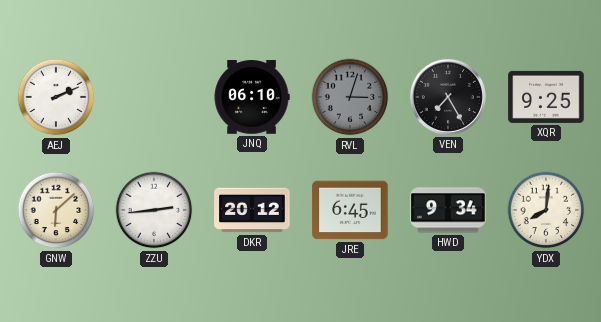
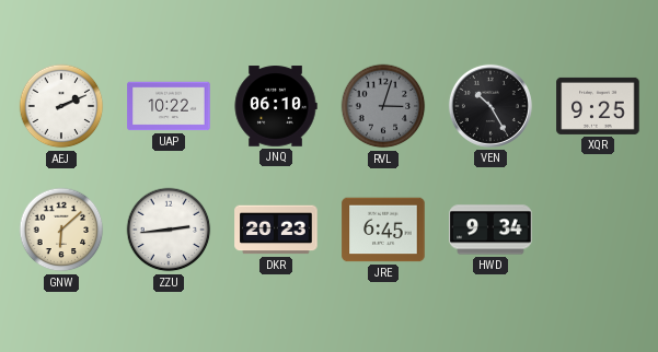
UAP: none -> 10:22 (169, 106)
VEN: 7:25 -> 10:25 (490, 106)
DKR: 20:12 -> 20:23 (276, 230)
YDX: 8:01 -> none (546, 210)
